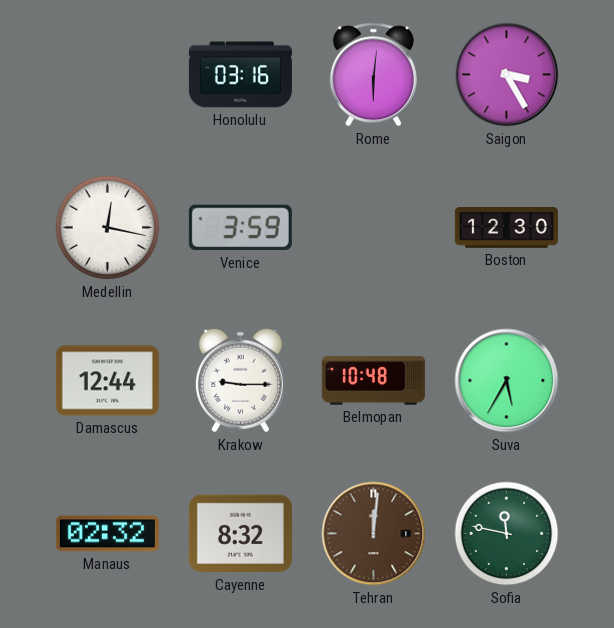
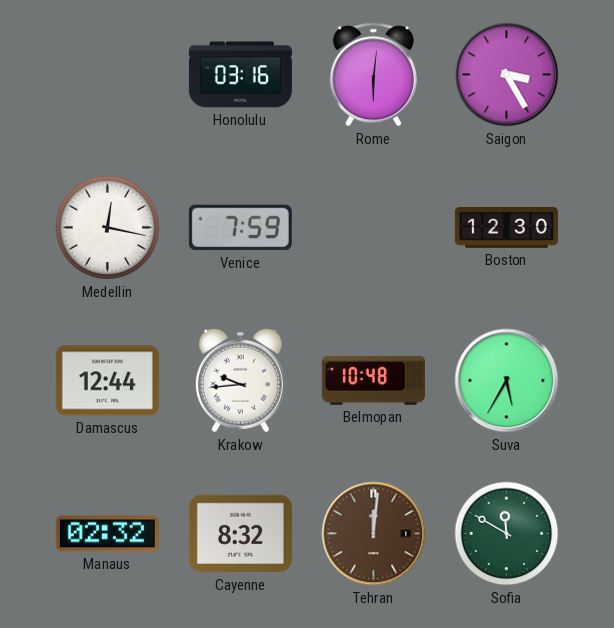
Venice: 3:59 -> 7:59 (240, 228)
Krakow: 9:15 -> 9:44 (240, 381)
Sofia: 11:47 -> 11:50 (507, 534)
